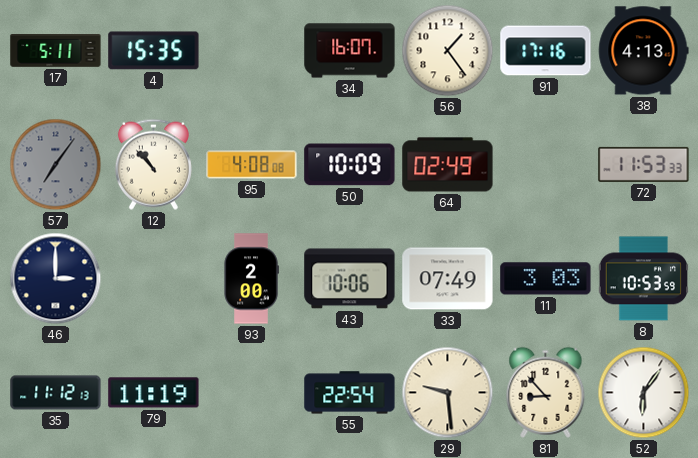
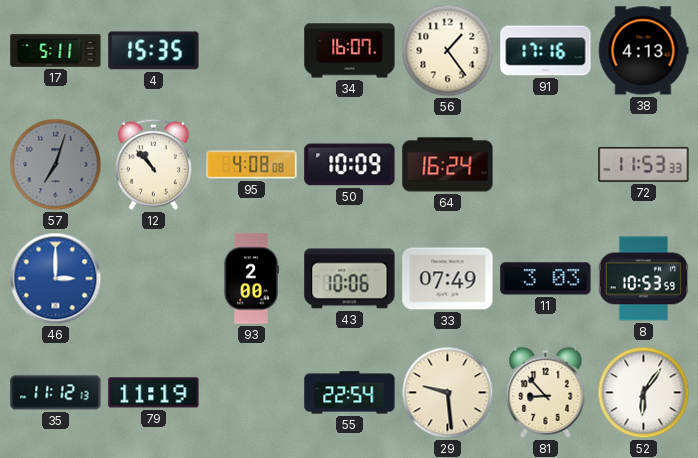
57: 7:06 -> 7:03 (56, 165)
64: 02:49 -> 16:24 (448, 165)
46 dial: navy -> blue (56, 279)
